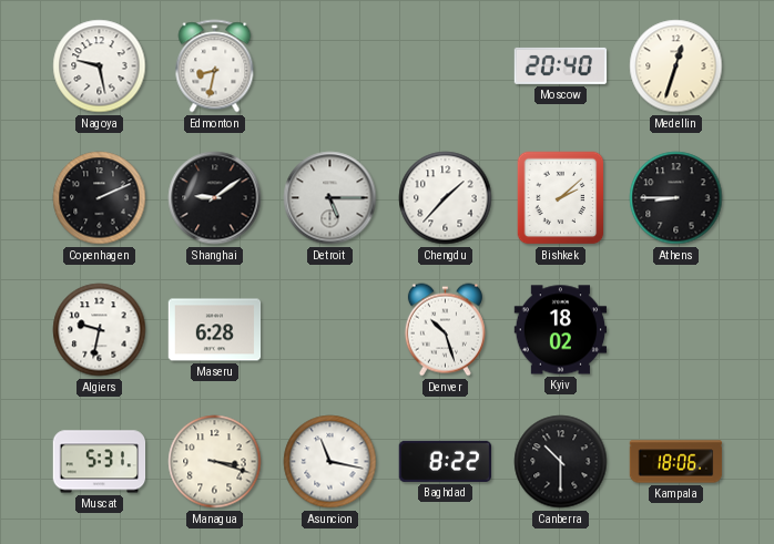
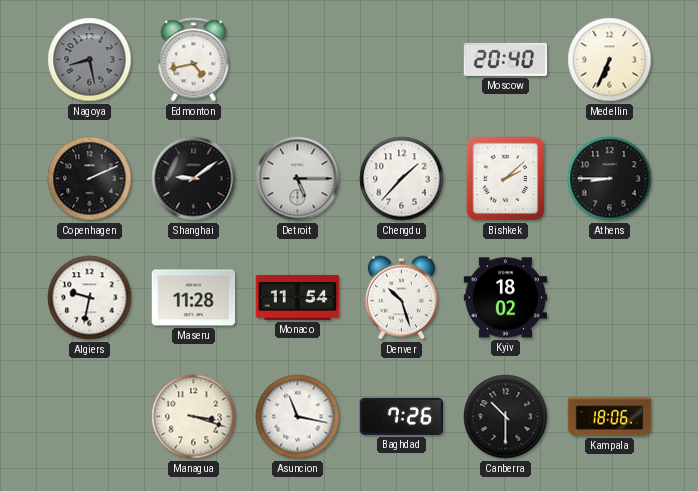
Nagoya: 9:28 -> 8:28 (90, 60)
Nagoya dial: white -> grey (90, 60)
Edmonton: 8:32 -> 4:43 (194, 60)
Medellin: 12:33 -> 6:34 (610, 60)
Maseru: 6:28 -> 11:28 (194, 298)
Monaco: none -> 11:54 (298, 297)
Muscat: 5:31 -> none (100, 462)
Baghdad: 8:22 -> 7:26 (401, 416)
